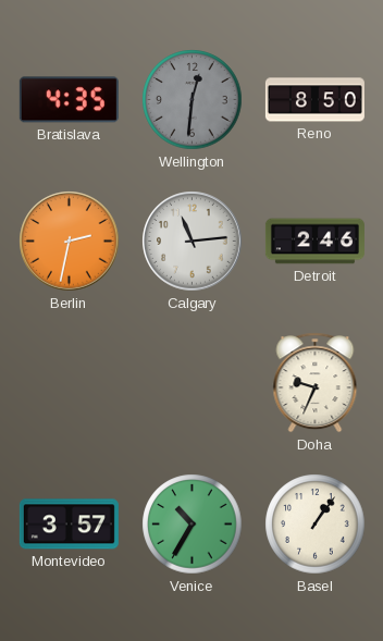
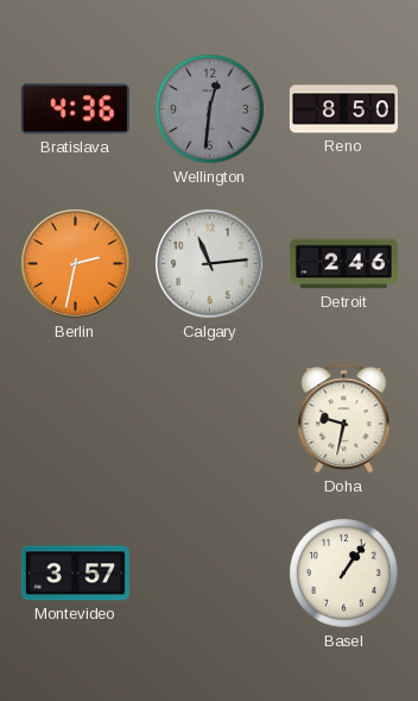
Bratislava: 4:35 -> 4:36 (75, 109)
Doha: 9:34 -> 9:32 (344, 419)
Venice: 10:35 -> none (193, 525)
